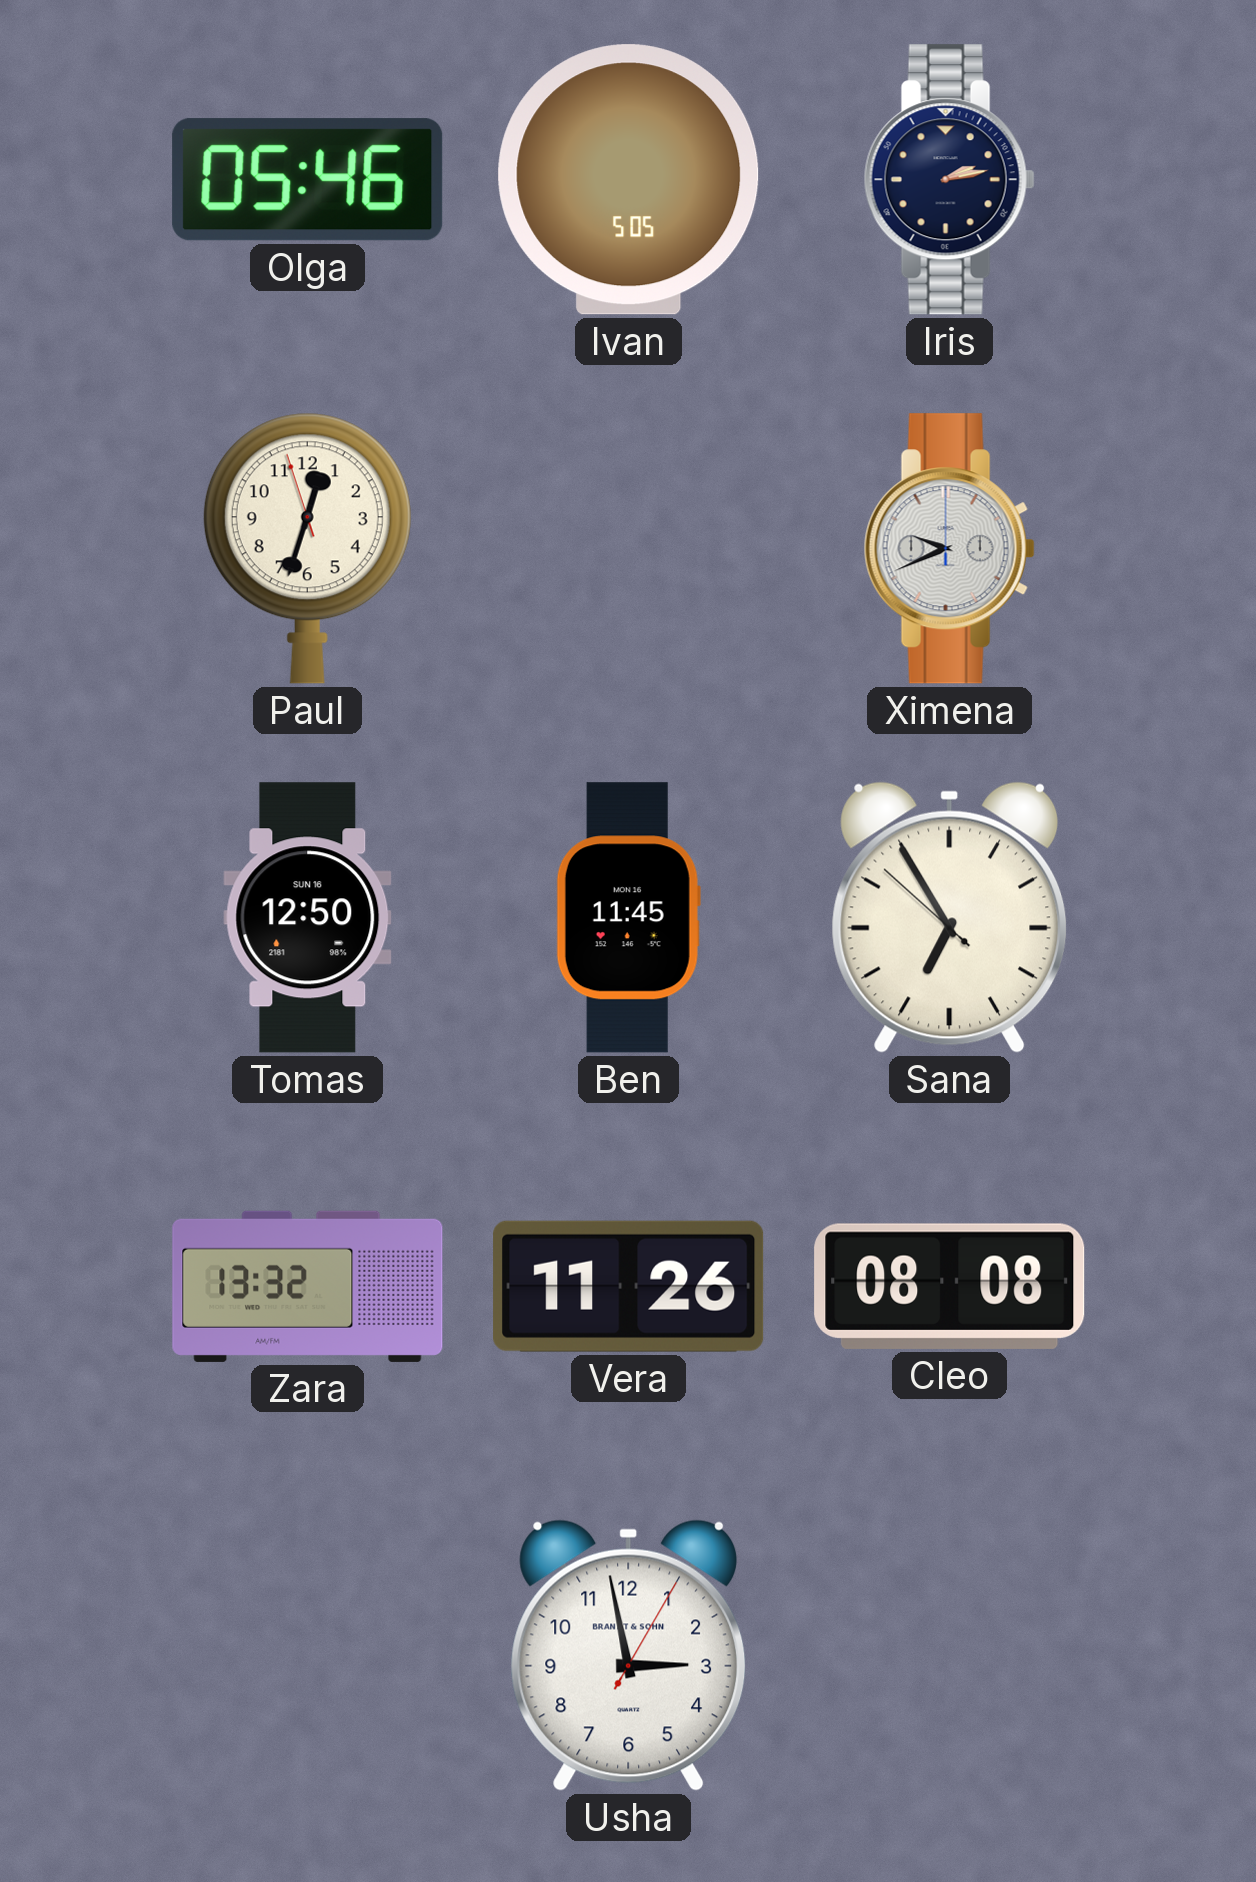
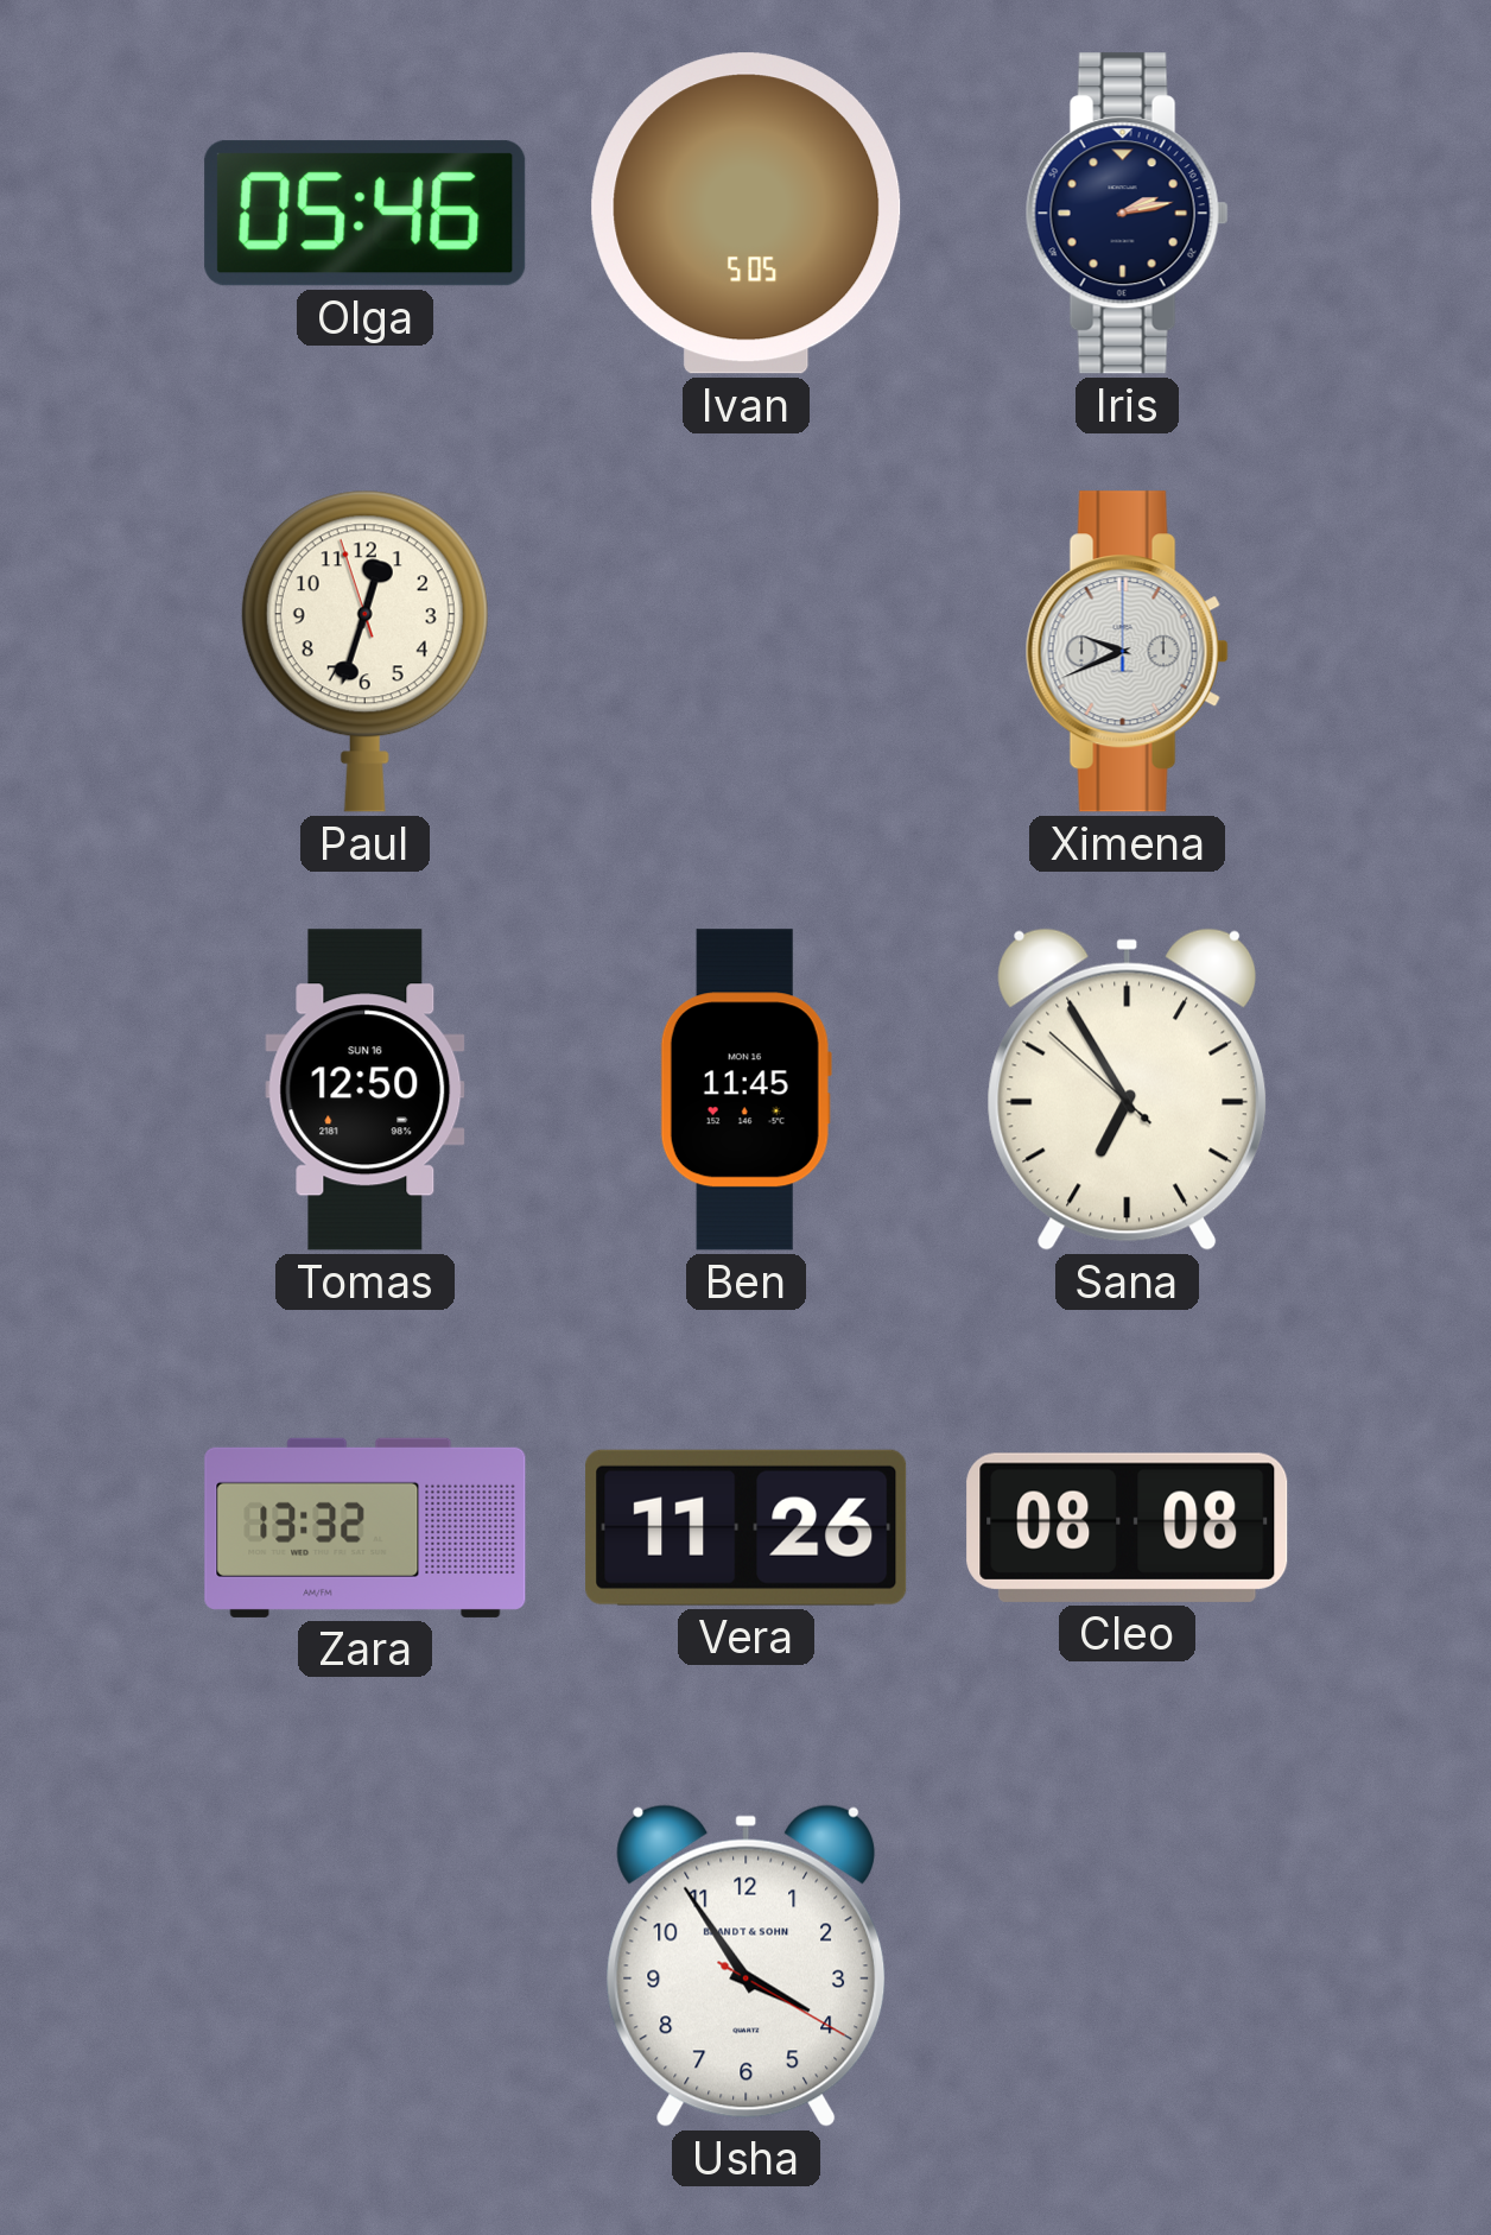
Usha: 2:58 -> 3:54 (747, 1965)
